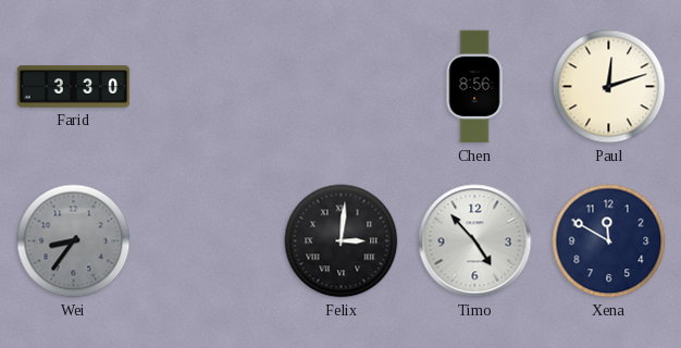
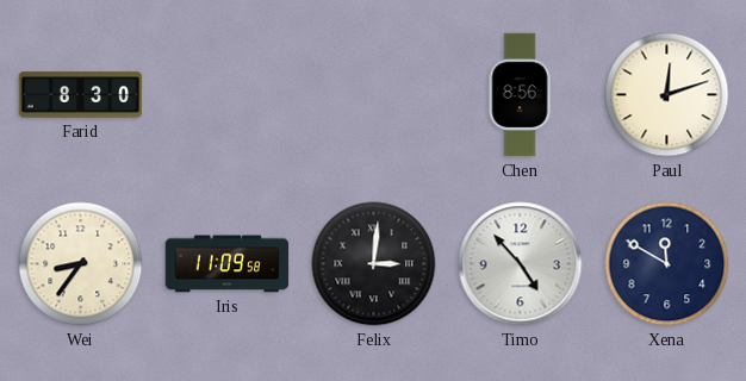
Farid: 3:30 -> 8:30 (81, 95)
Wei dial: grey -> cream (81, 264)
Iris: none -> 11:09 (228, 264)
